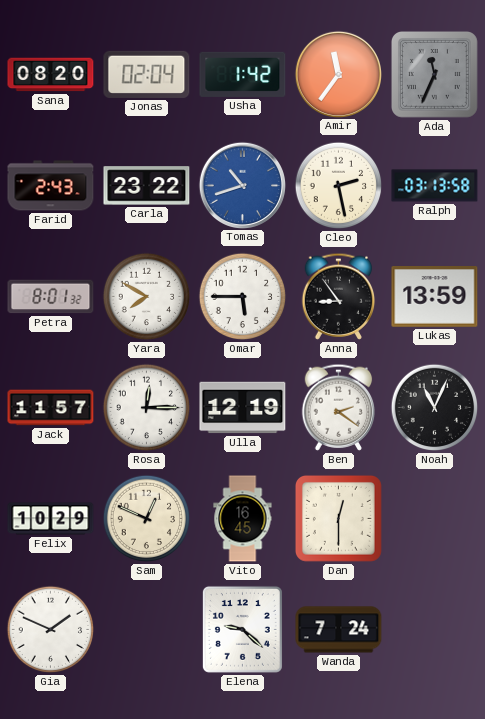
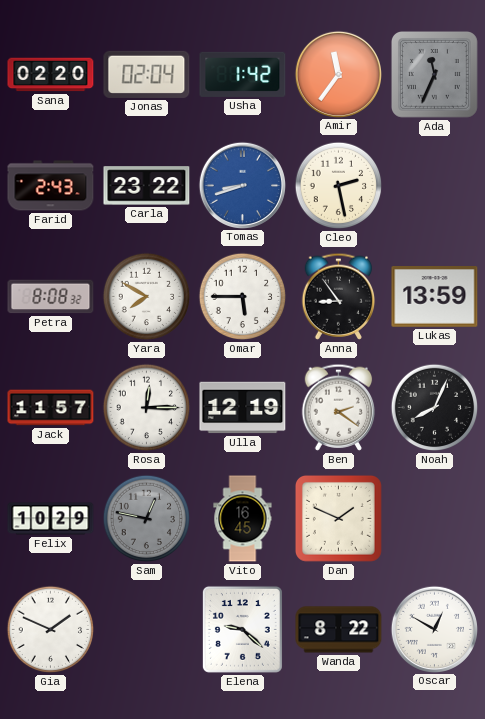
Sana: 08:20 -> 02:20 (51, 75)
Tomas: 10:42 -> 8:42 (242, 185)
Ralph: 03:13 -> none (435, 186)
Petra: 8:01 -> 8:08 (51, 297)
Noah: 11:04 -> 8:04 (435, 408)
Sam: 12:49 -> 12:47 (147, 519)
Sam dial: cream -> grey (147, 519)
Dan: 12:30 -> 1:49 (338, 518)
Wanda: 7:24 -> 8:22 (339, 630)
Oscar: none -> 12:50 (434, 629)
